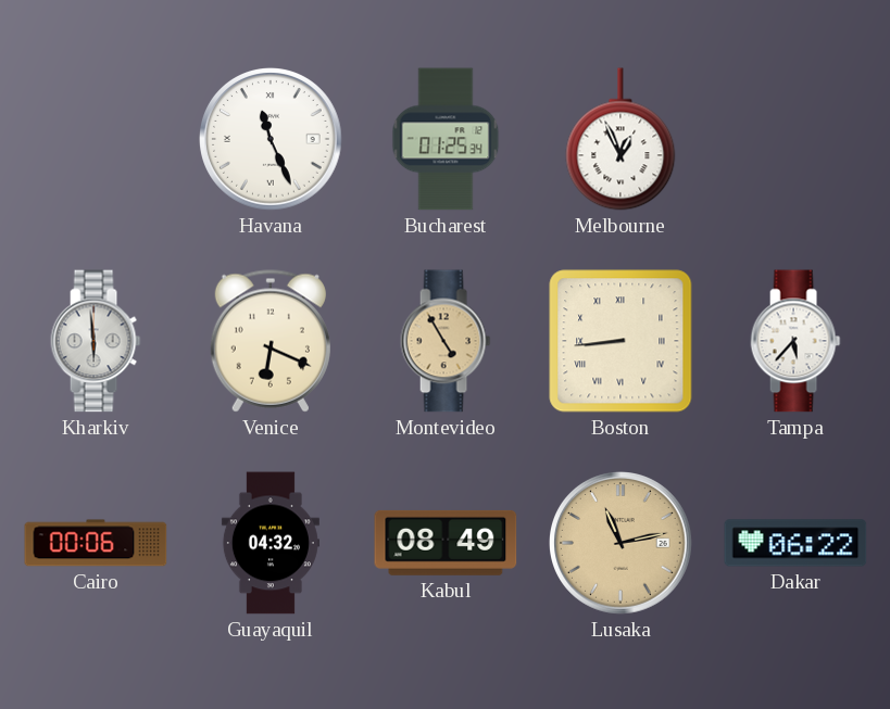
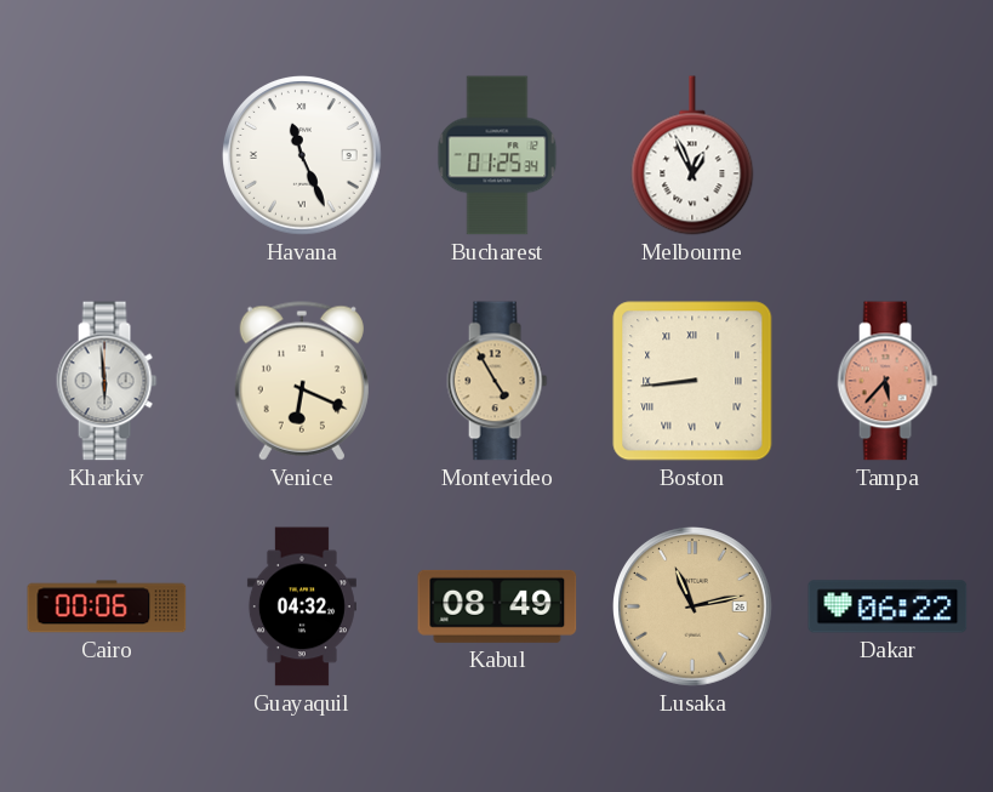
Tampa dial: white -> salmon (888, 381)
